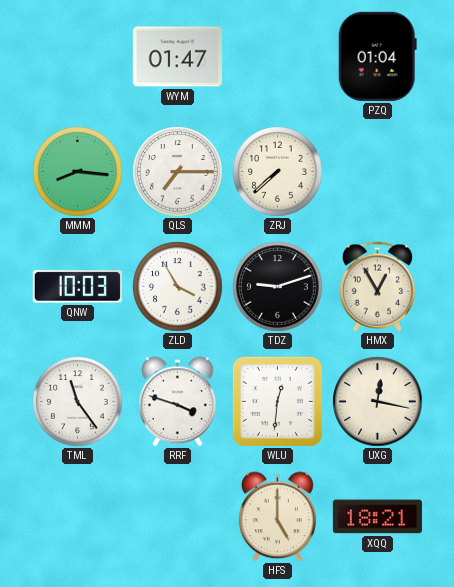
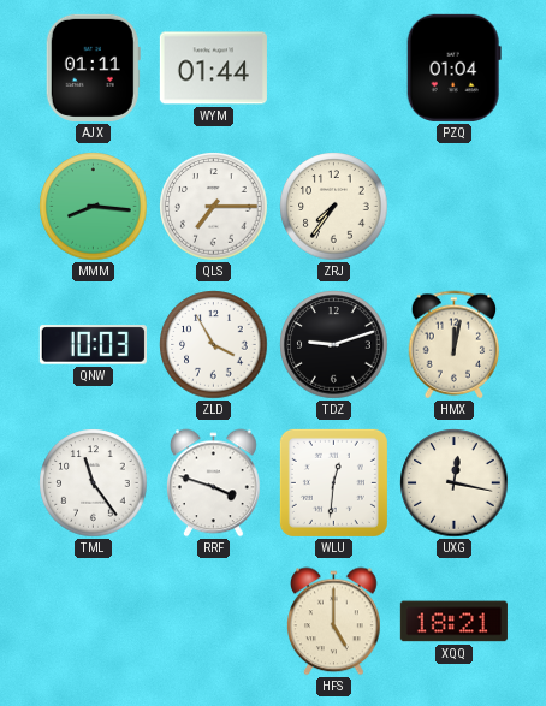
AJX: none -> 01:11 (93, 67)
WYM: 01:47 -> 01:44 (213, 69)
ZRJ: 7:38 -> 7:36 (334, 207)
HMX: 12:55 -> 12:02 (455, 345)
